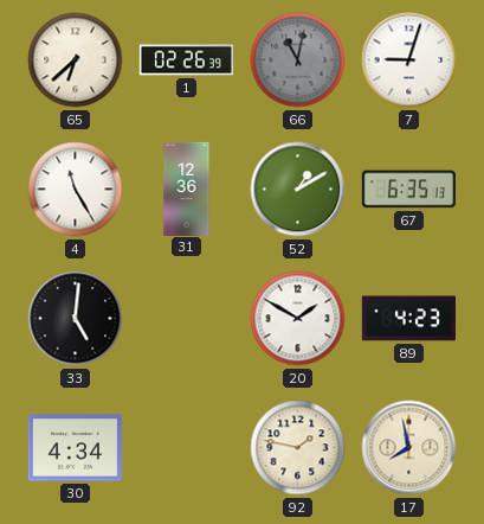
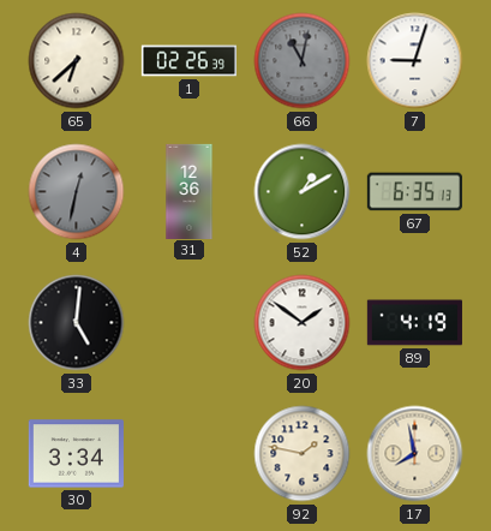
4: 11:25 -> 12:32 (77, 192)
4 dial: white -> grey (77, 192)
20: 1:50 -> 1:51 (303, 323)
89: 4:23 -> 4:19 (414, 323)
30: 4:34 -> 3:34 (76, 454)
